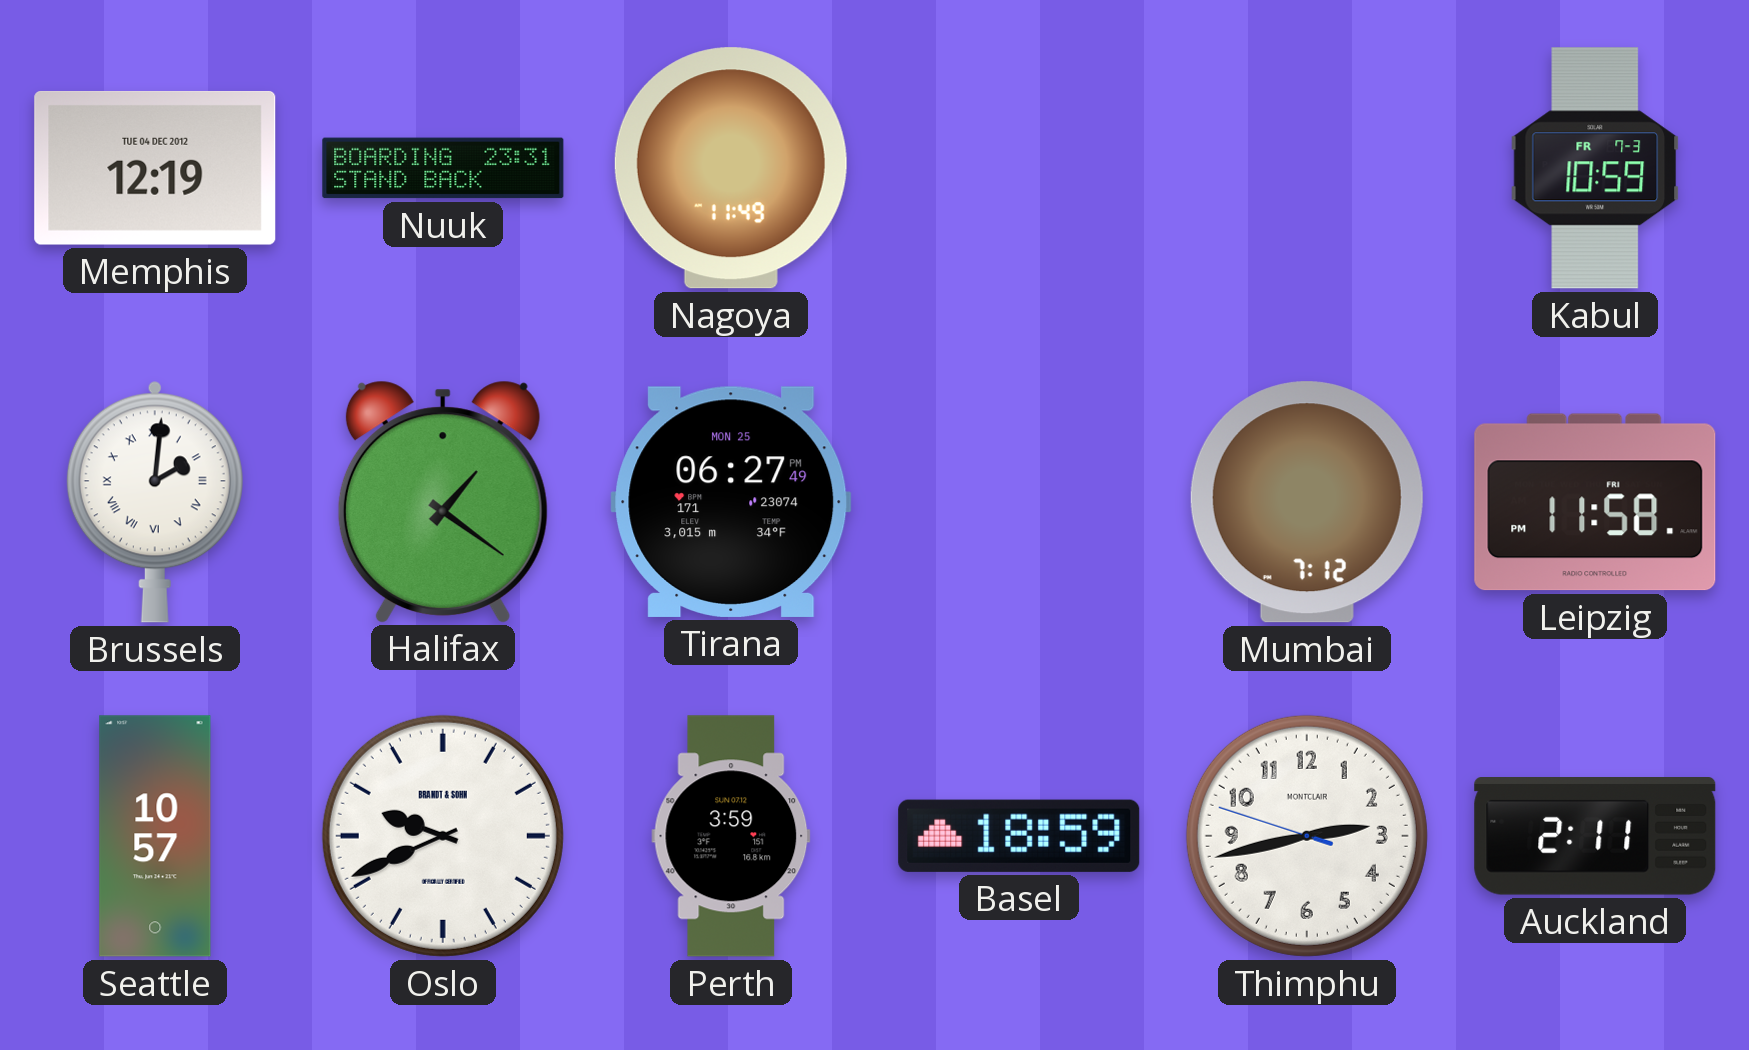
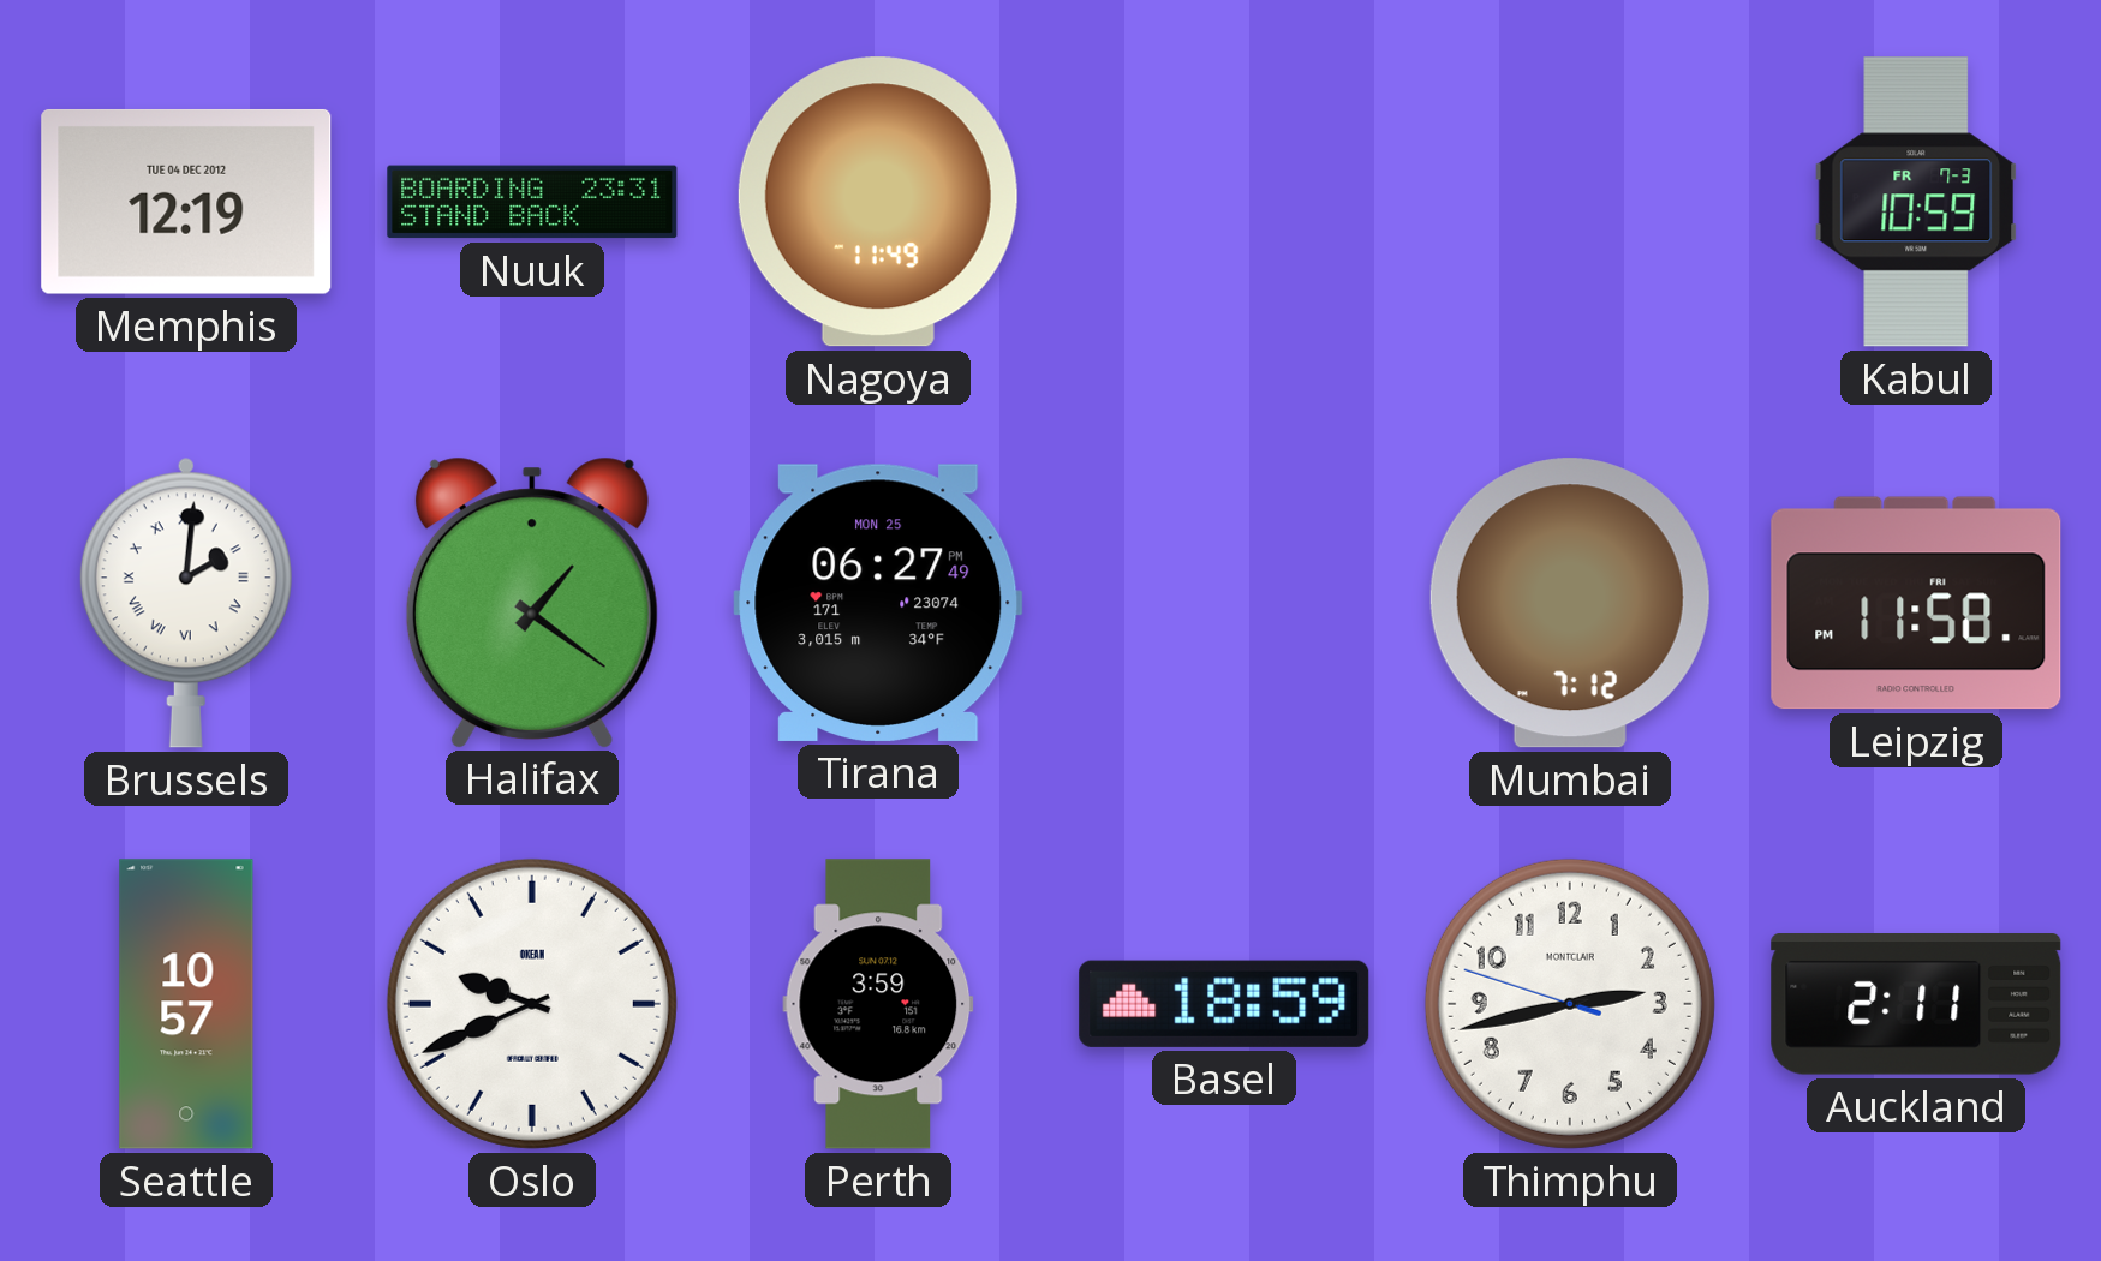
Oslo brand: BRANDT & SOHN -> OKEAN (532, 1004)
